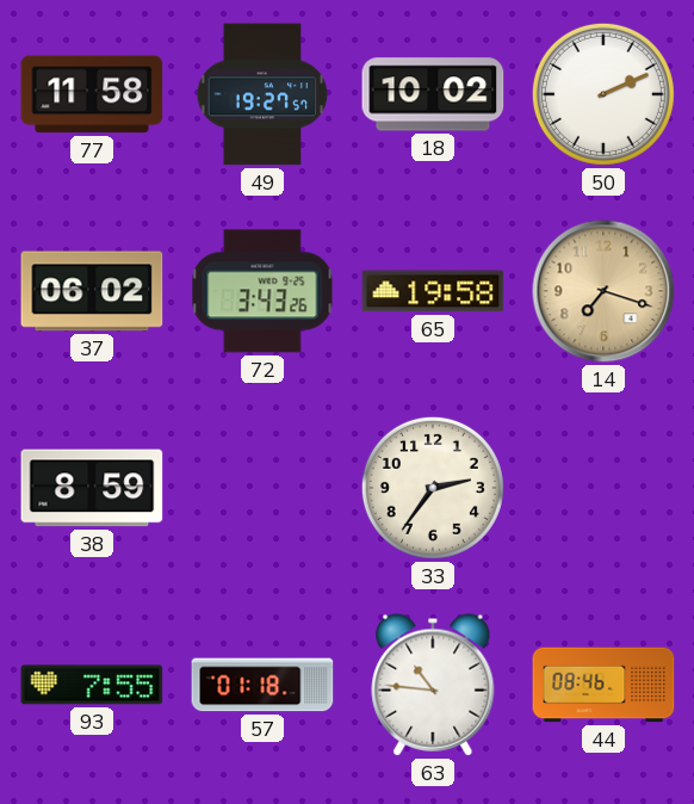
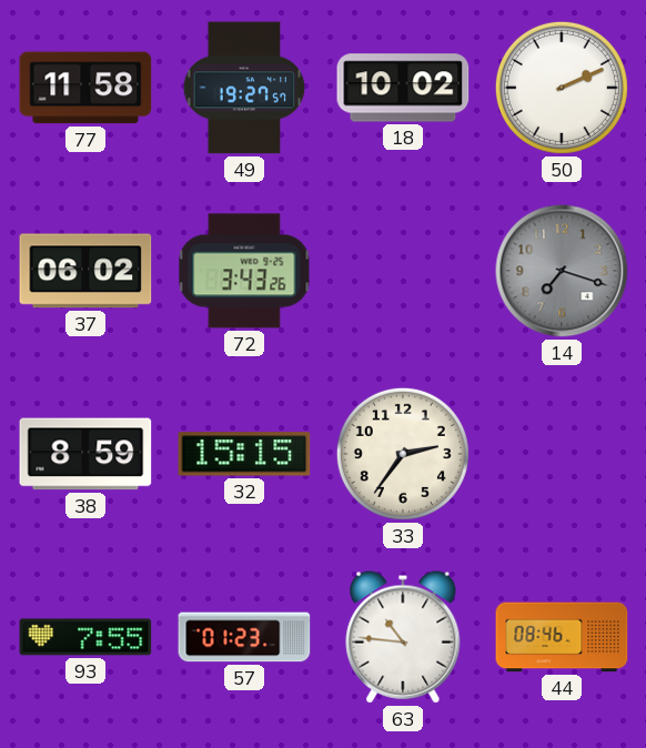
65: 19:58 -> none (433, 291)
14 dial: champagne -> grey (562, 271)
32: none -> 15:15 (244, 454)
57: 01:18 -> 01:23 (244, 637)
